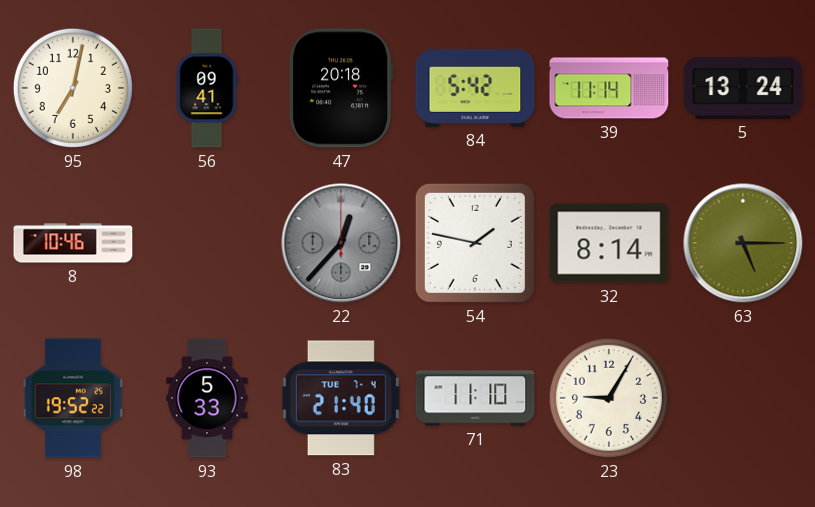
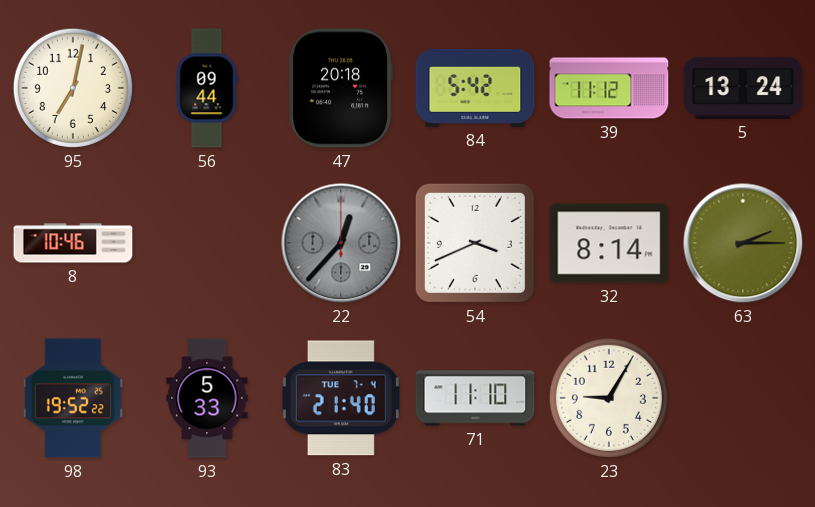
56: 09:41 -> 09:44 (207, 88)
39: 11:14 -> 11:12 (609, 88)
54: 1:47 -> 3:41 (475, 243)
63: 5:15 -> 2:15 (743, 243)
